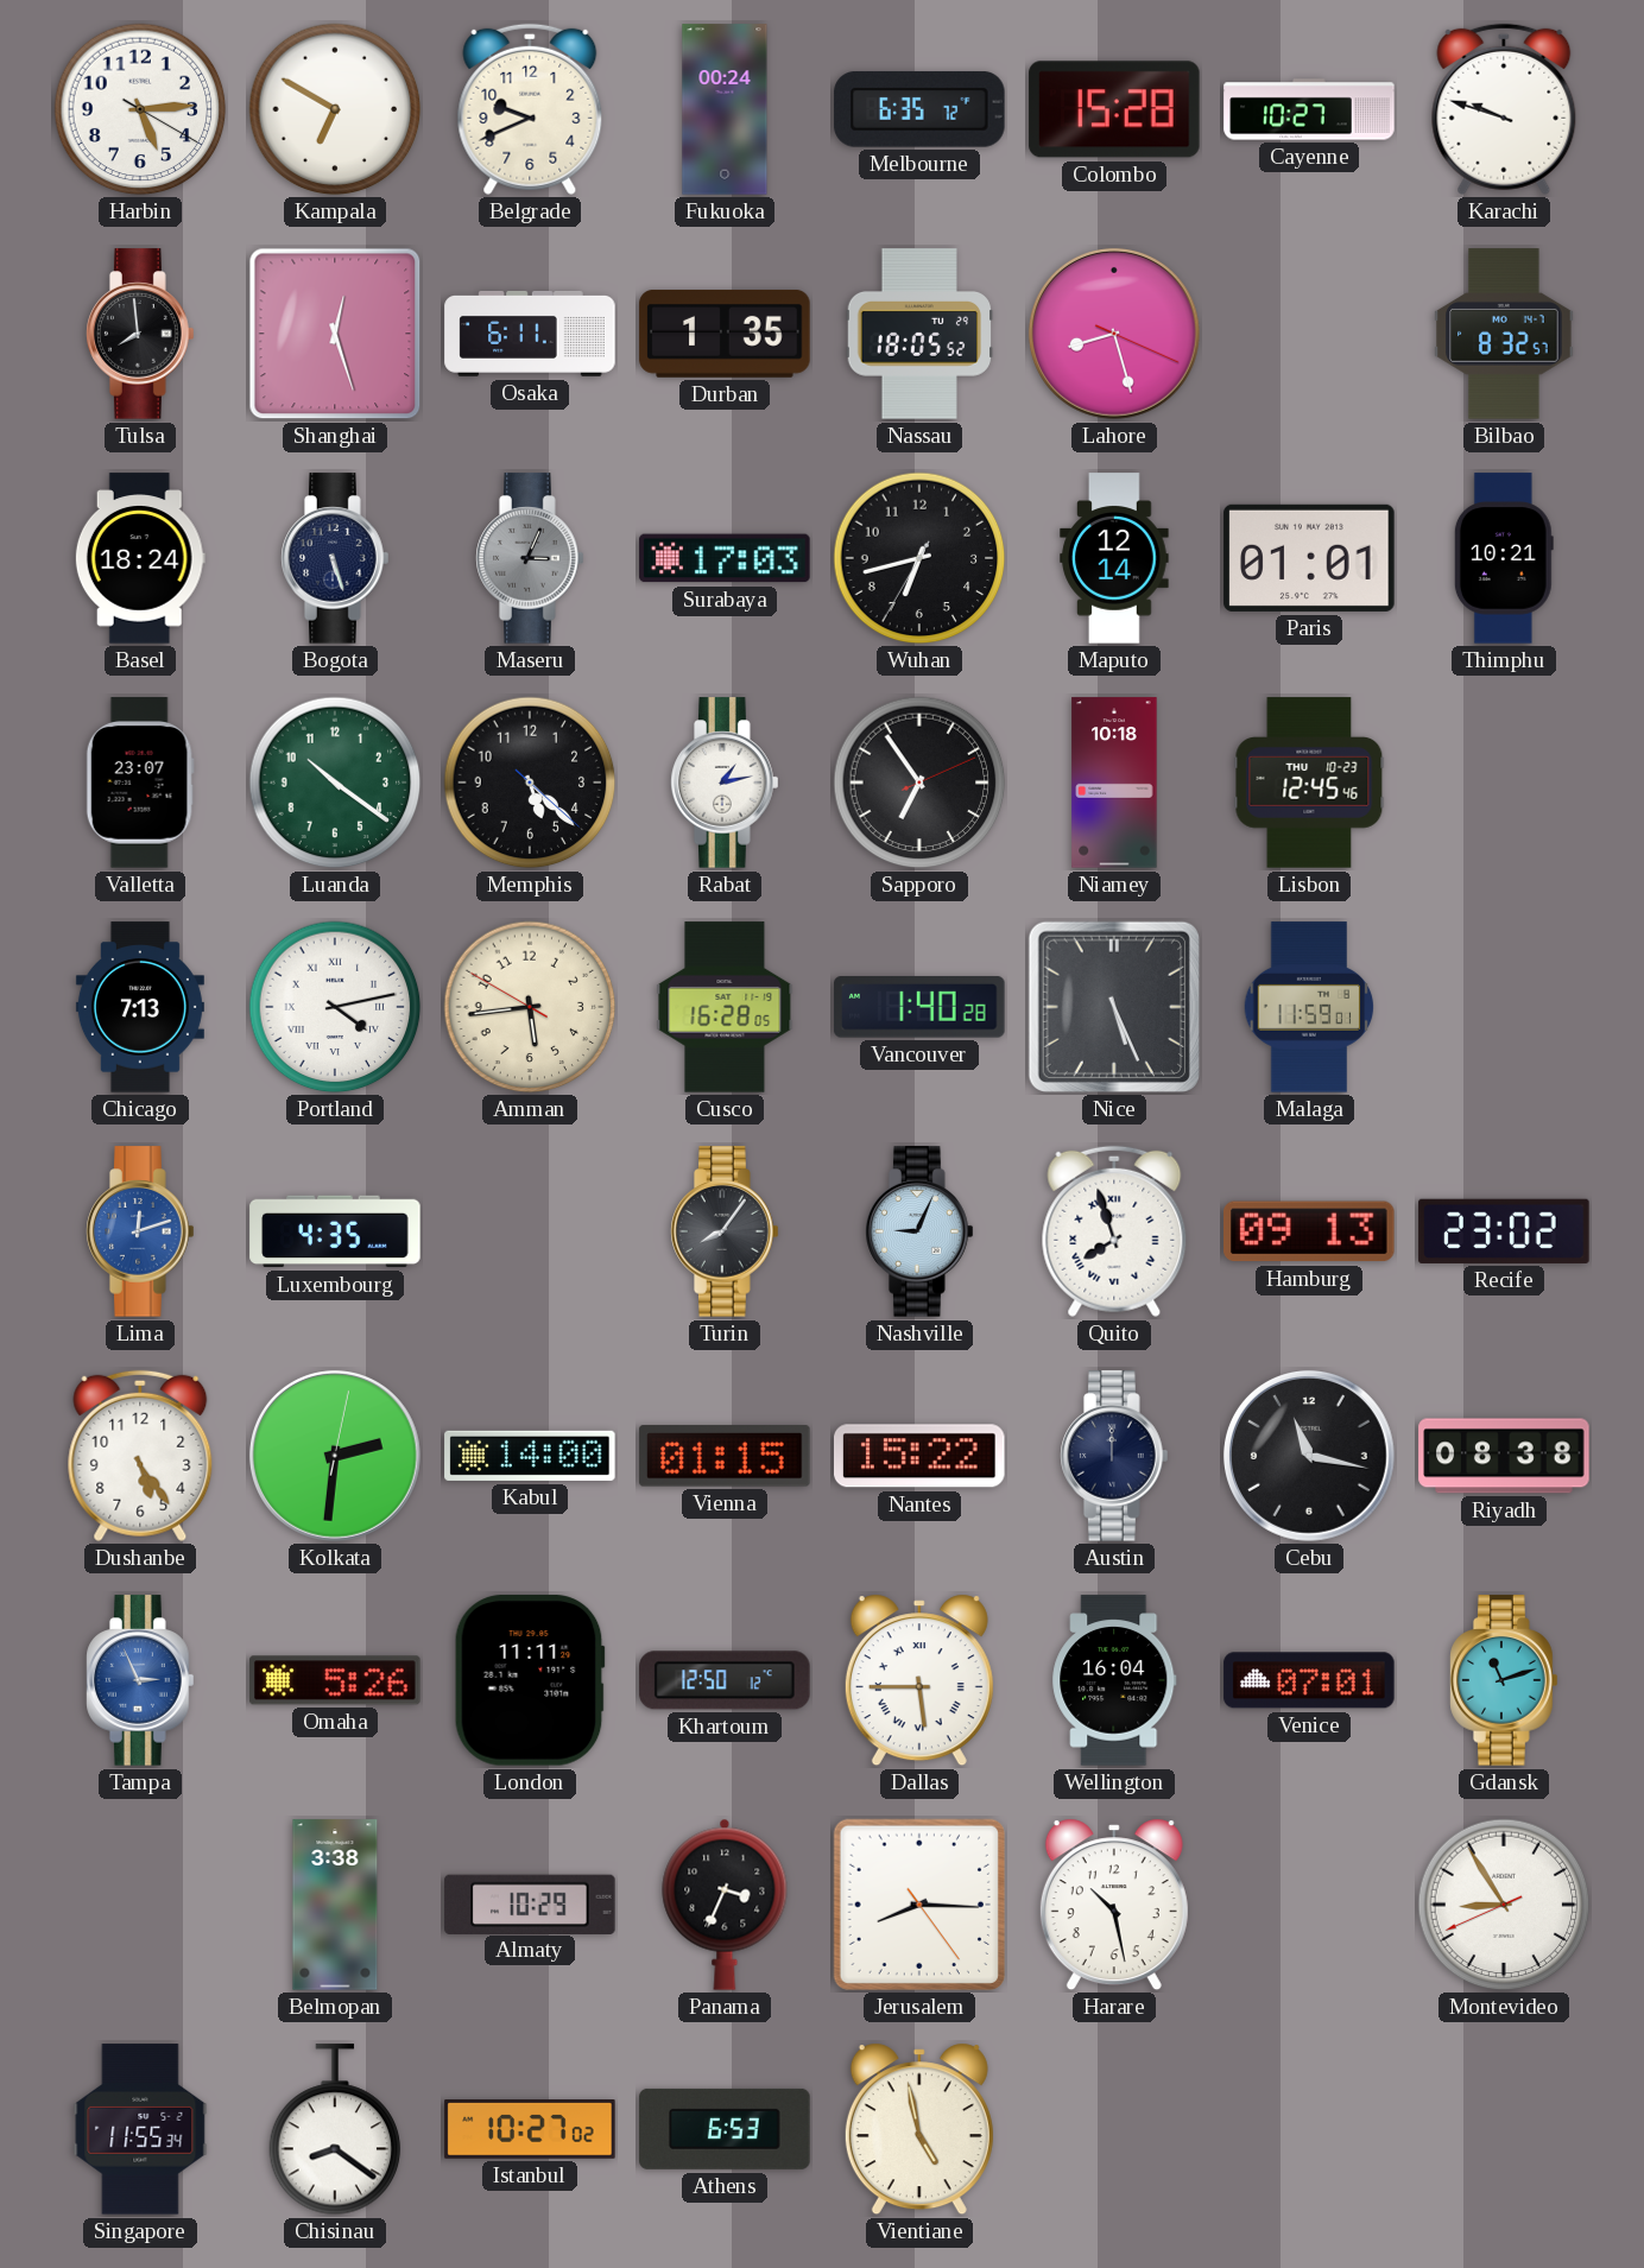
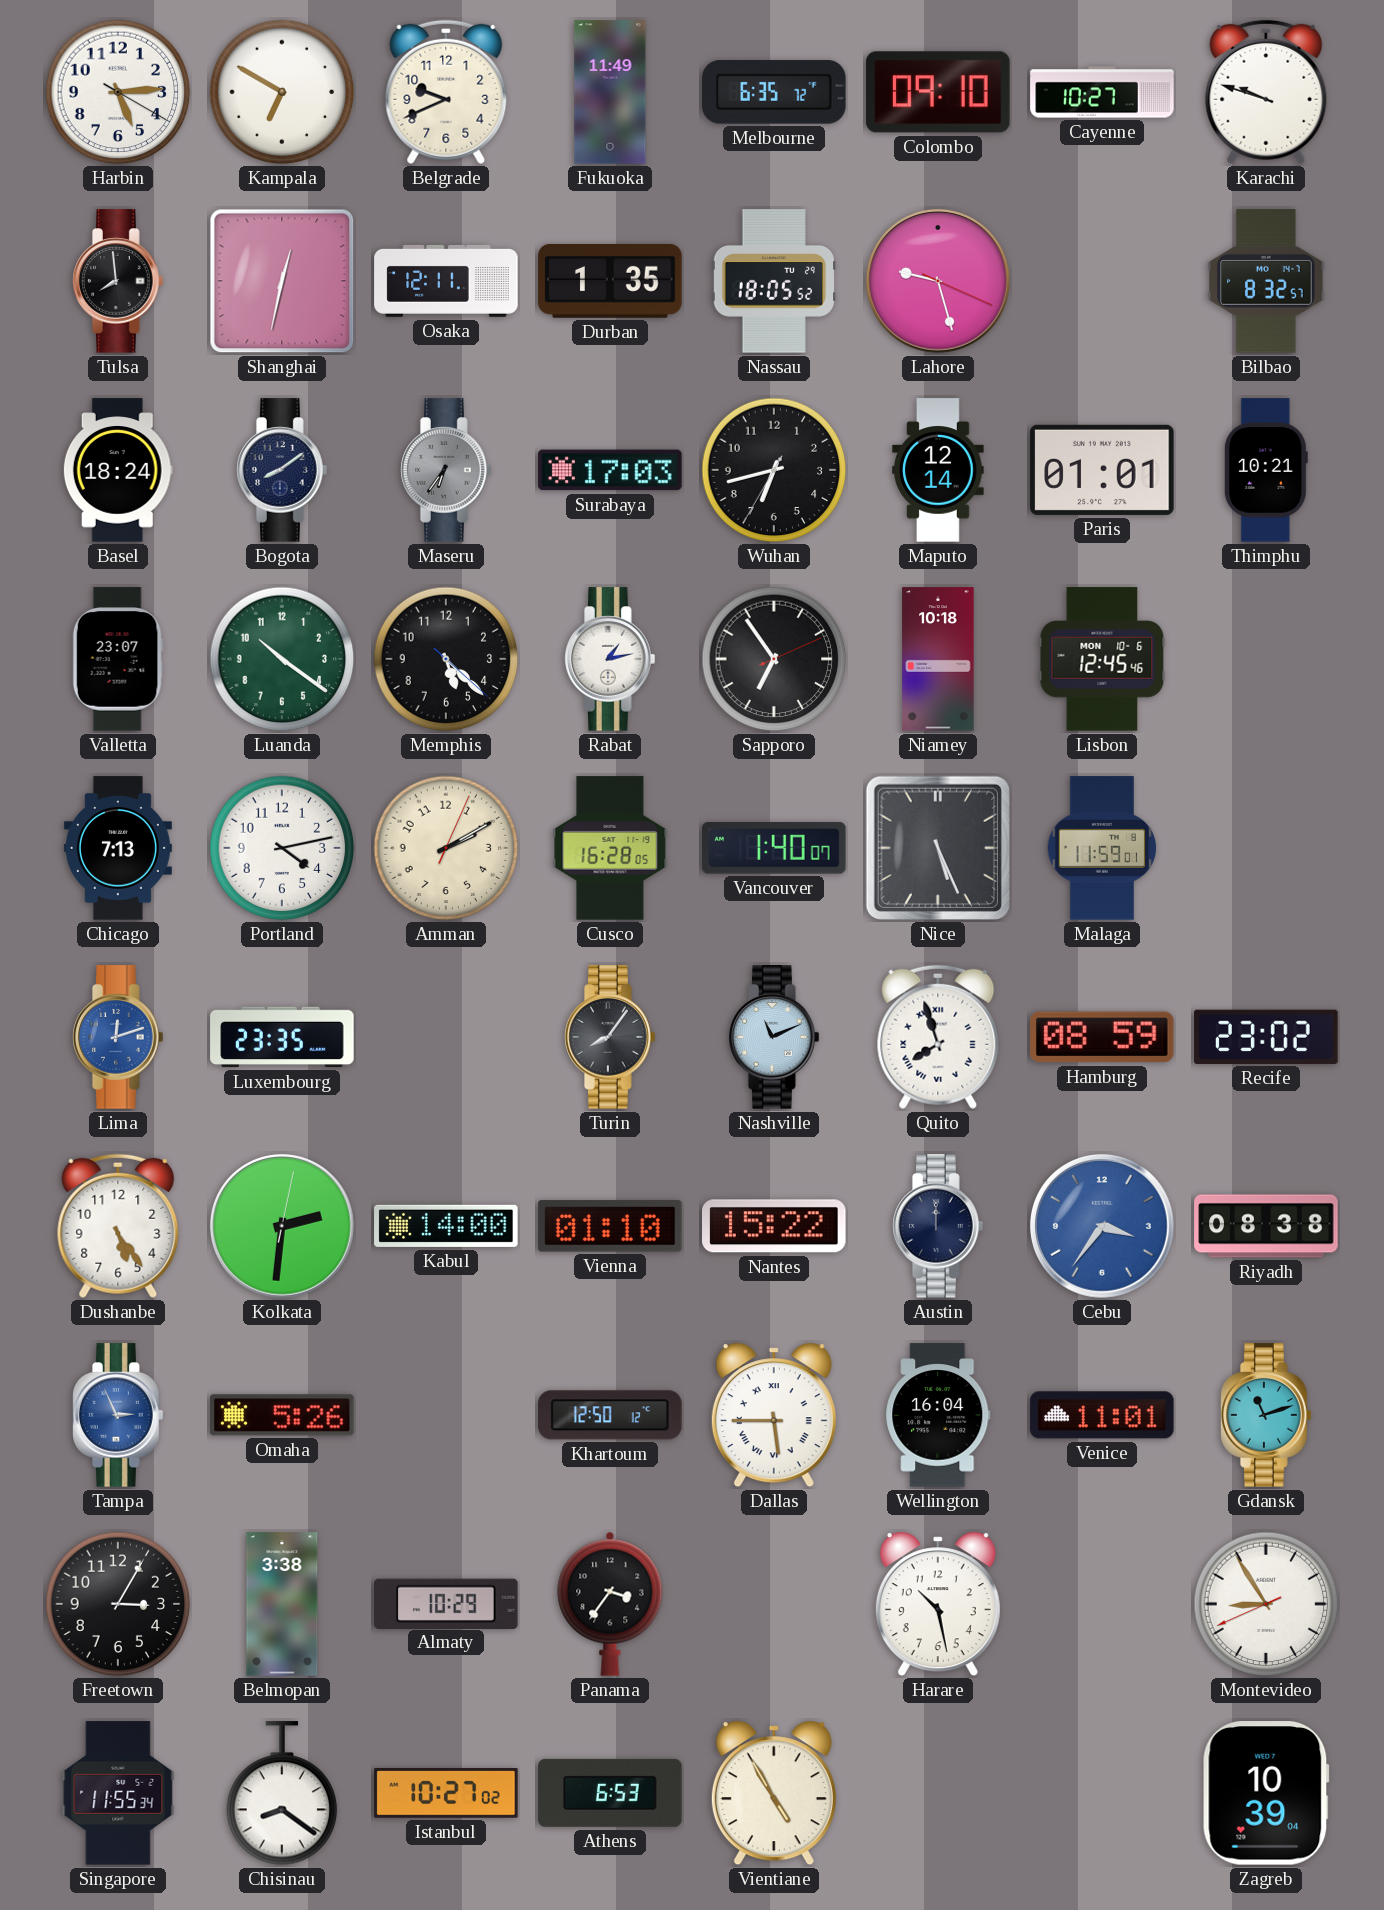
Fukuoka: 00:24 -> 11:49 (610, 92)
Colombo: 15:28 -> 09:10 (938, 92)
Shanghai: 12:27 -> 12:32 (282, 281)
Osaka: 6:11 -> 12:11 (446, 281)
Lahore: 8:27 -> 9:27 (938, 281)
Bogota: 5:27 -> 8:09 (282, 470)
Maseru: 3:04 -> 6:36 (446, 470)
Lisbon date: THU 10-23 -> MON 10-6 (1102, 659)
Portland numerals: Roman -> Arabic (282, 848)
Amman: 5:43 -> 2:10 (446, 848)
Vancouver: 1:40:28 -> 1:40:07 (774, 848)
Luxembourg: 4:35 -> 23:35 (282, 1037)
Nashville: 9:04 -> 11:11 (774, 1037)
Hamburg: 09:13 -> 08:59 (1102, 1037)
Vienna: 01:15 -> 01:10 (610, 1226)
Cebu: 11:17 -> 3:36 (1102, 1226)
Cebu dial: black -> blue (1102, 1226)
London: 11:11 -> none (530, 1680)
Venice: 07:01 -> 11:01 (1102, 1415)
Freetown: none -> 3:05 (118, 1604)
Panama: 3:34 -> 3:36 (610, 1604)
Jerusalem: 8:15 -> none (919, 1905)
Vientiane: 4:58 -> 4:55 (774, 1793)
Zagreb: none -> 10:39 (1266, 1793)
